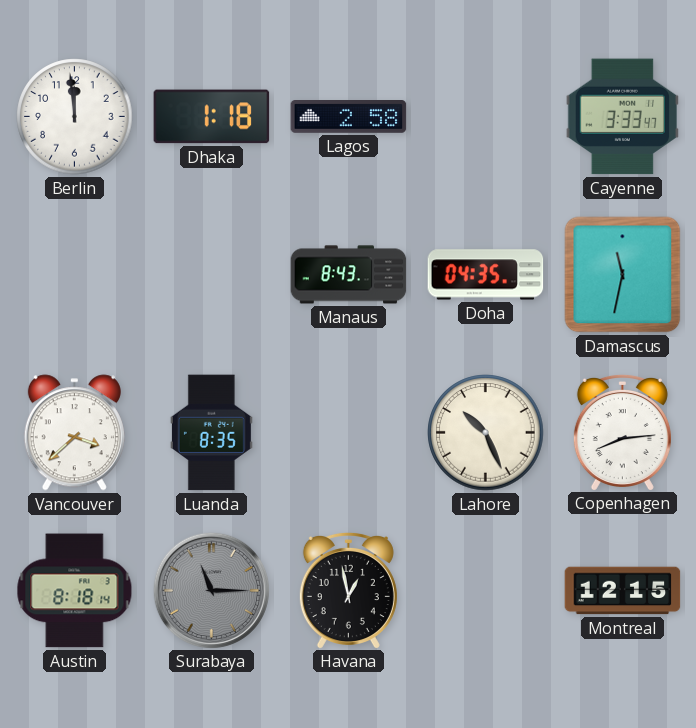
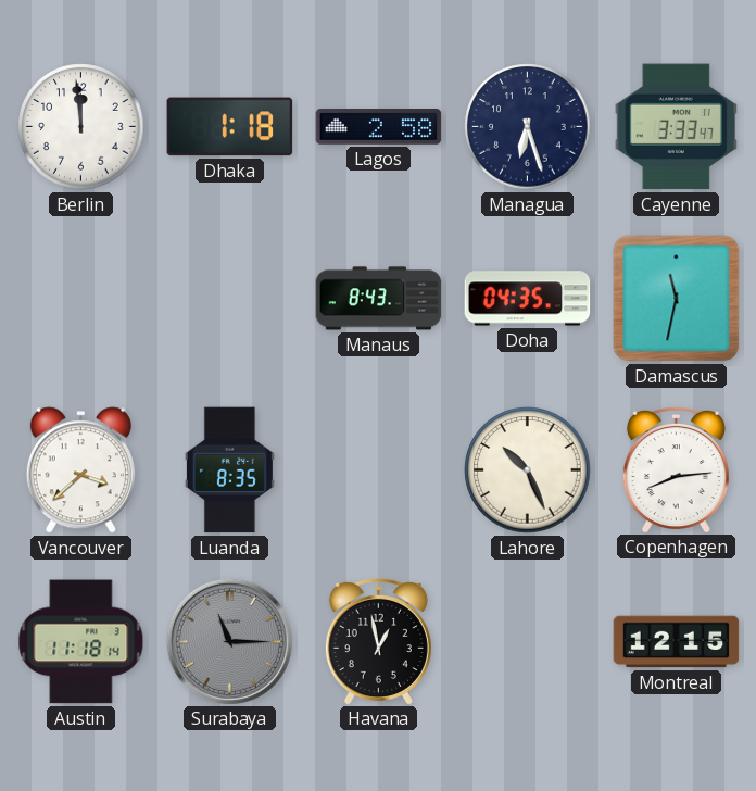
Managua: none -> 6:27 (528, 127)
Austin: 8:18 -> 11:18 (81, 642)
